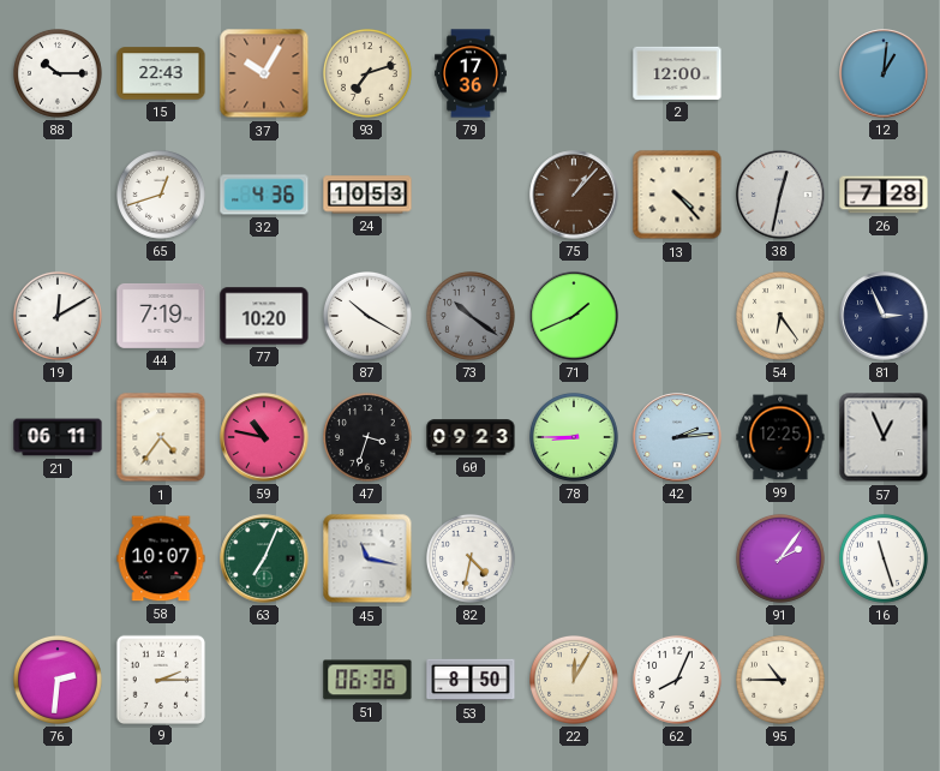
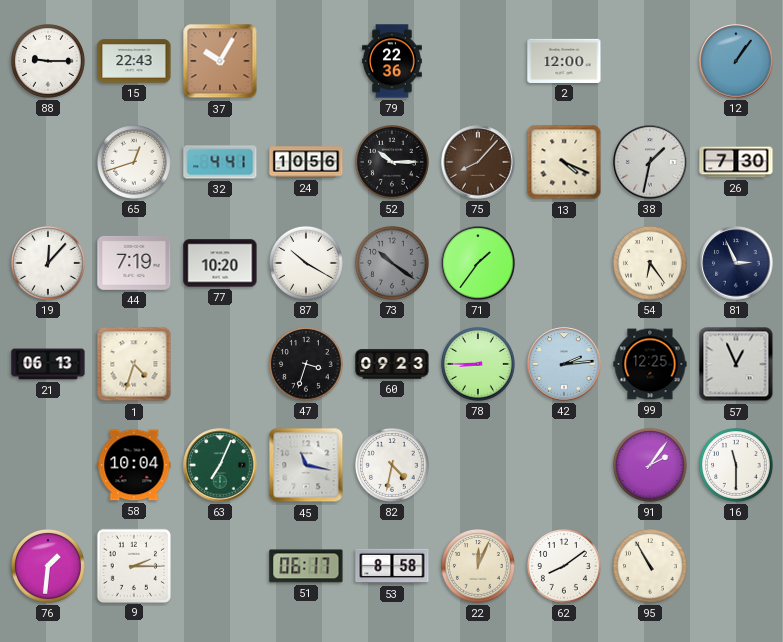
88: 10:15 -> 9:15 (49, 62)
93: 7:12 -> none (369, 74)
79: 17:36 -> 22:36 (392, 61)
12: 1:01 -> 1:06 (736, 61)
32: 4:36 -> 4:41 (220, 162)
24: 10:53 -> 10:56 (306, 162)
52: none -> 10:15 (393, 163)
75: 1:07 -> 8:07 (478, 162)
13: 4:23 -> 4:19 (564, 162)
38: 12:32 -> 1:32 (650, 162)
26: 7:28 -> 7:30 (736, 162)
19: 12:10 -> 12:07 (49, 264)
71: 1:41 -> 1:36 (478, 263)
21: 06:11 -> 06:13 (48, 364)
1: 4:36 -> 4:33 (134, 364)
59: 10:47 -> none (264, 437)
58: 10:07 -> 10:04 (134, 465)
16: 11:27 -> 11:30 (737, 466)
76: 2:31 -> 1:31 (49, 567)
51: 06:36 -> 06:17 (306, 566)
53: 8:50 -> 8:58 (392, 566)
22: 12:05 -> 12:04 (479, 567)
62: 8:04 -> 8:09 (565, 567)
95: 10:45 -> 10:55 (651, 567)
